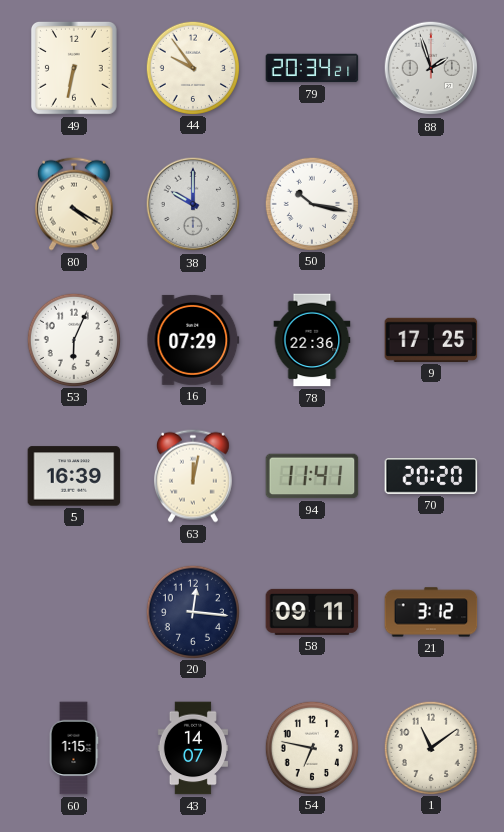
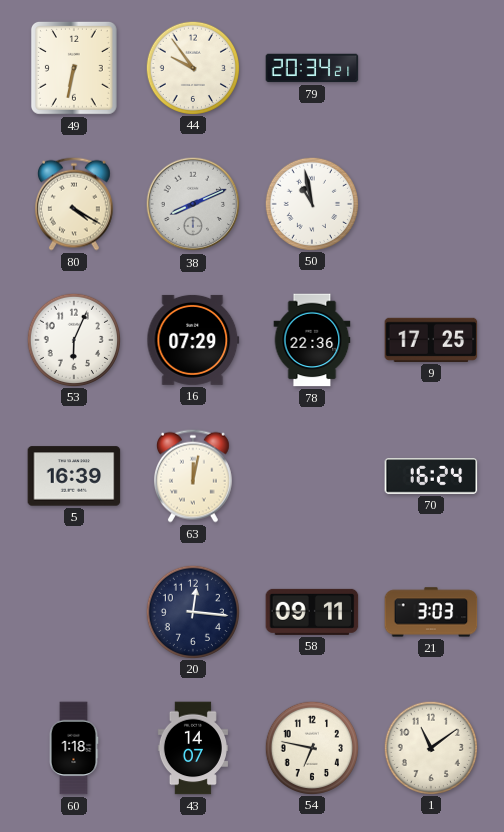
88: 1:57 -> none (431, 68)
38: 10:00 -> 8:11 (193, 204)
50: 10:17 -> 10:58 (311, 203)
94: 11:41 -> none (312, 476)
70: 20:20 -> 16:24 (431, 476)
21: 3:12 -> 3:03 (431, 612)
60: 1:15 -> 1:18 (74, 748)
